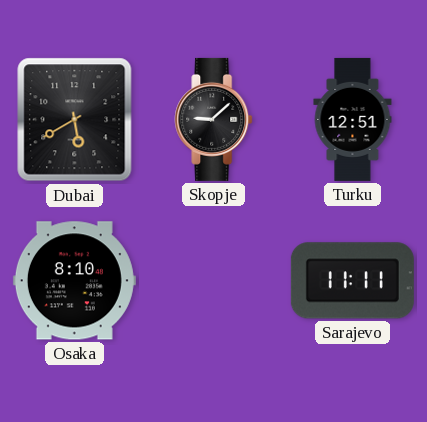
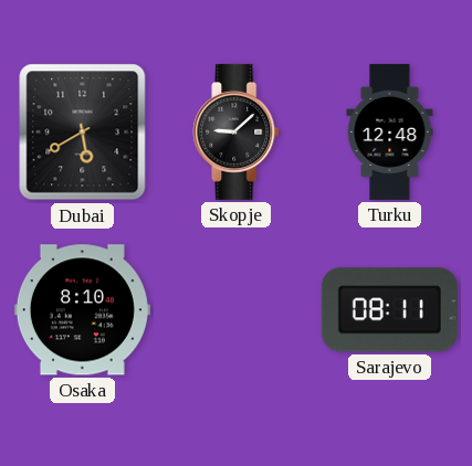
Turku: 12:51 -> 12:48 (390, 131)
Sarajevo: 11:11 -> 08:11 (389, 310)
